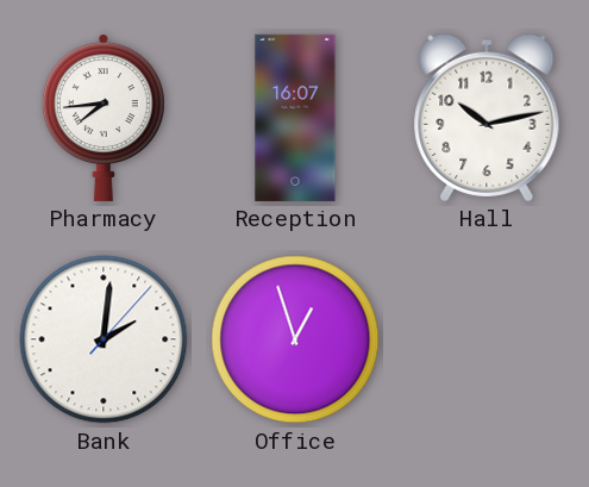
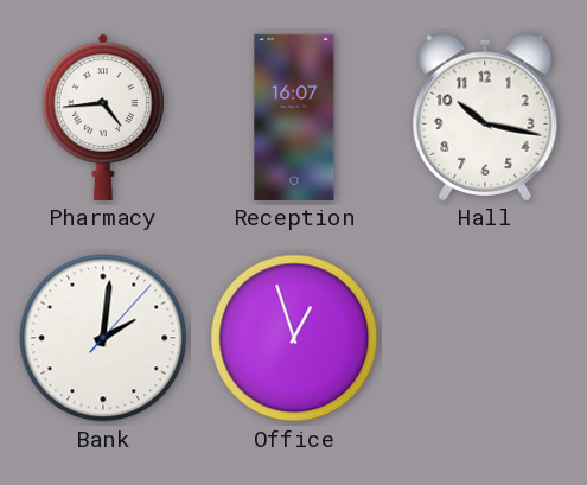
Pharmacy: 7:44 -> 4:44 (103, 117)
Hall: 10:13 -> 10:17 (485, 117)
